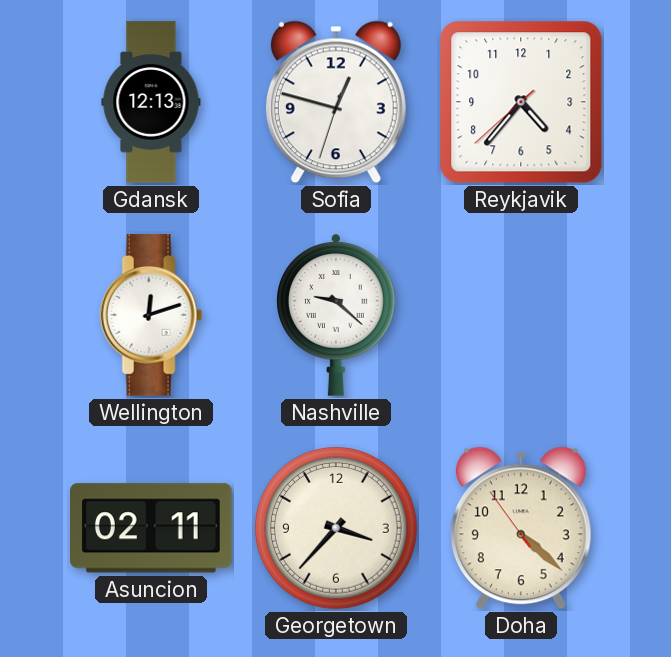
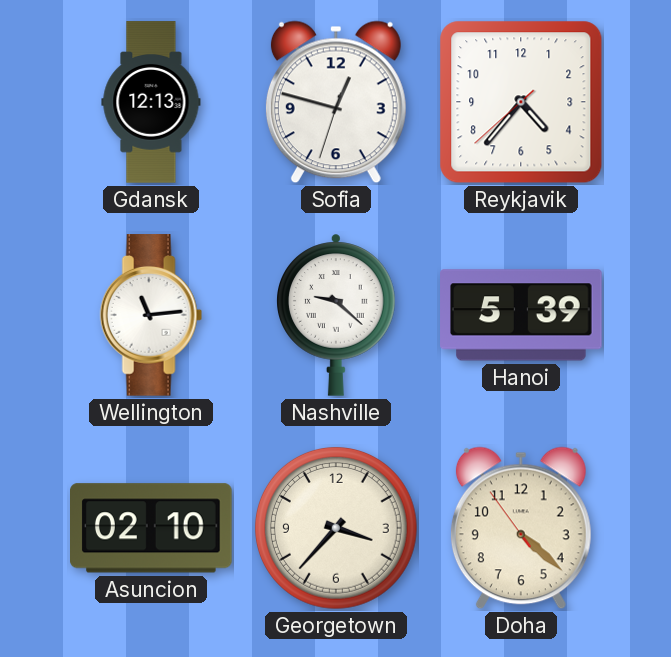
Wellington: 12:12 -> 11:14 (151, 315)
Hanoi: none -> 5:39 (521, 315)
Asuncion: 02:11 -> 02:10 (152, 528)
